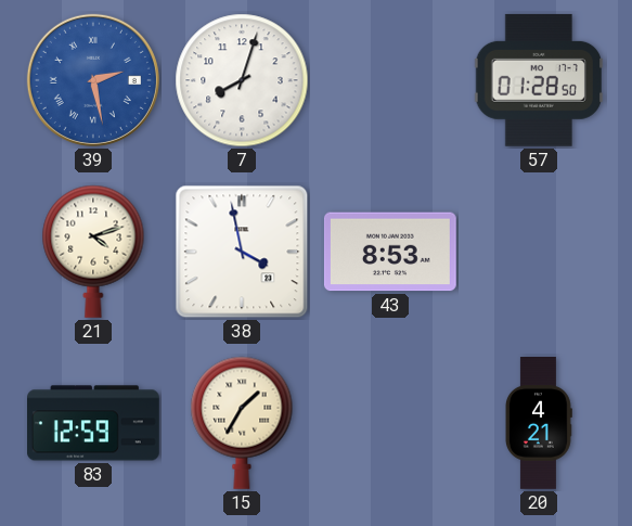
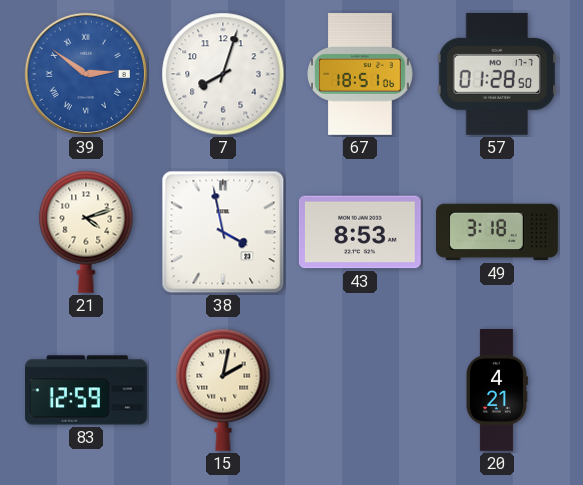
39: 2:28 -> 2:51 (86, 74)
67: none -> 18:51 (361, 75)
49: none -> 3:18 (498, 232)
15: 1:35 -> 2:02 (223, 390)
